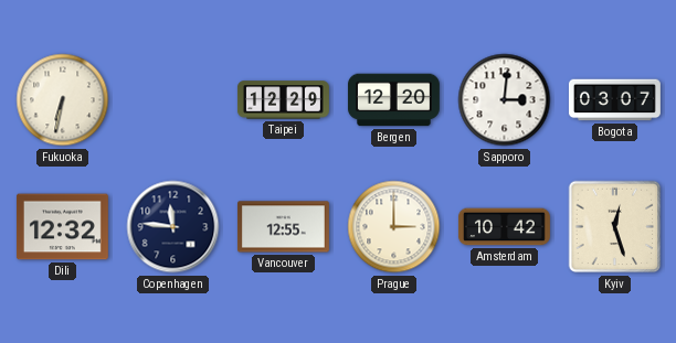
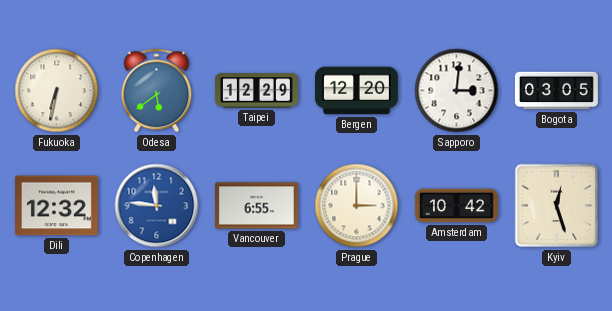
Odesa: none -> 5:39 (157, 91)
Bogota: 03:07 -> 03:05 (556, 91)
Copenhagen dial: navy -> blue (157, 206)
Vancouver: 12:55 -> 6:55 (256, 206)
